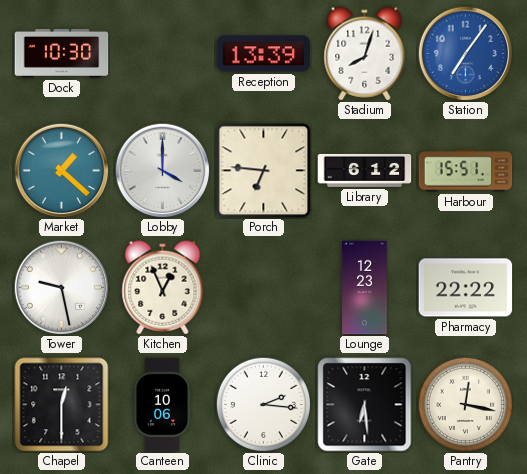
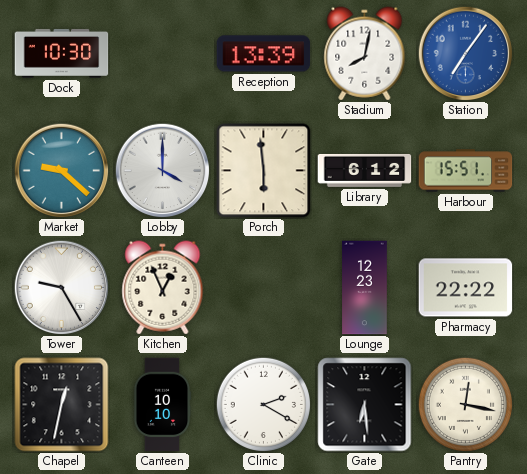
Stadium: 8:03 -> 8:02 (365, 54)
Market: 1:22 -> 9:22 (61, 170)
Porch: 6:46 -> 5:59 (264, 171)
Tower: 9:28 -> 9:25 (61, 287)
Chapel: 12:30 -> 12:32 (62, 405)
Canteen: 10:06 -> 10:10 (162, 405)
Clinic: 2:16 -> 2:20 (263, 404)
